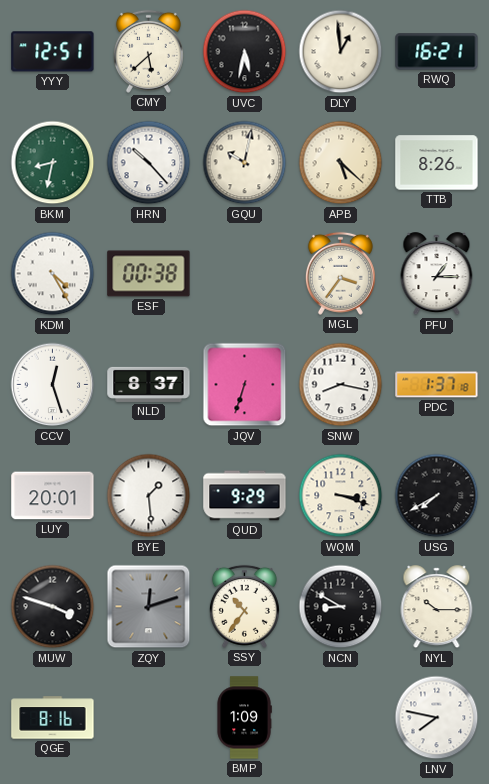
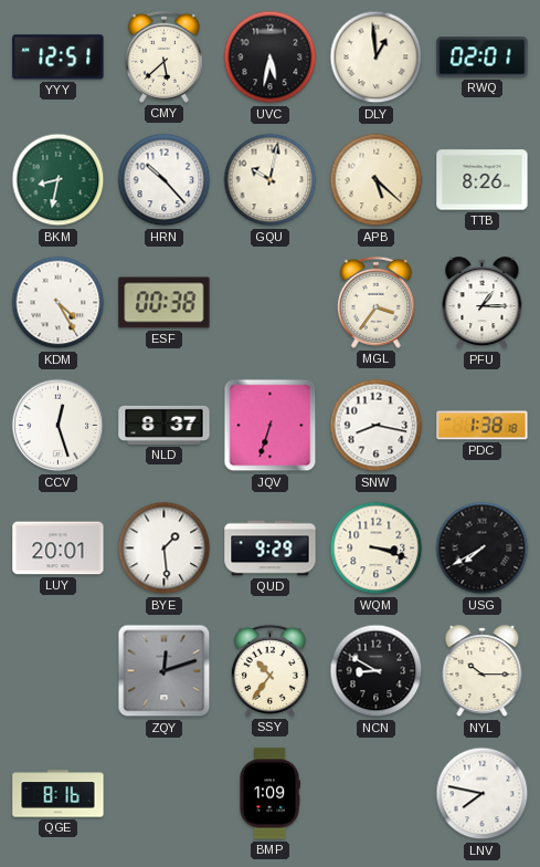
RWQ: 16:21 -> 02:01 (483, 58)
PDC: 1:37 -> 1:38 (483, 426)
MUW: 3:48 -> none (53, 607)
